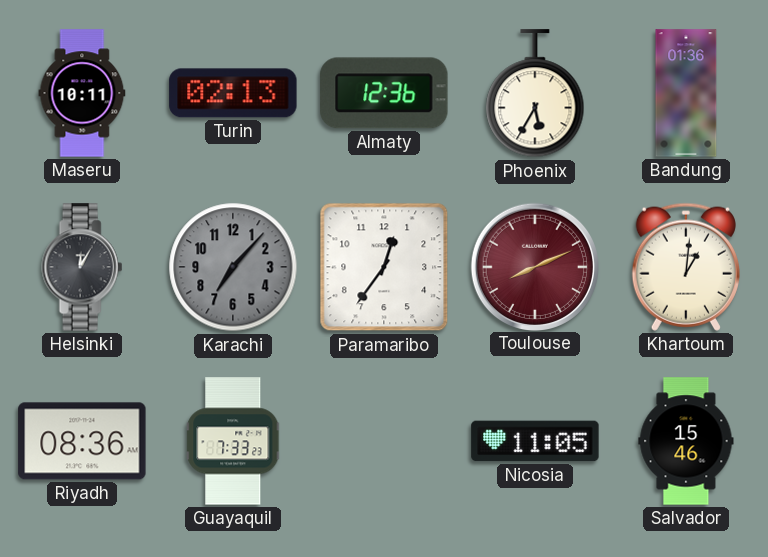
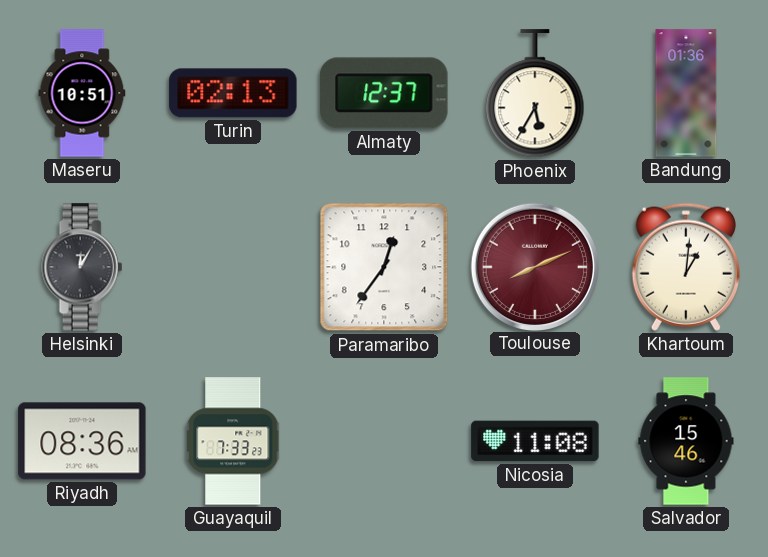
Maseru: 10:11 -> 10:51 (82, 93)
Almaty: 12:36 -> 12:37 (384, 93)
Karachi: 7:07 -> none (233, 267)
Nicosia: 11:05 -> 11:08 (535, 441)
